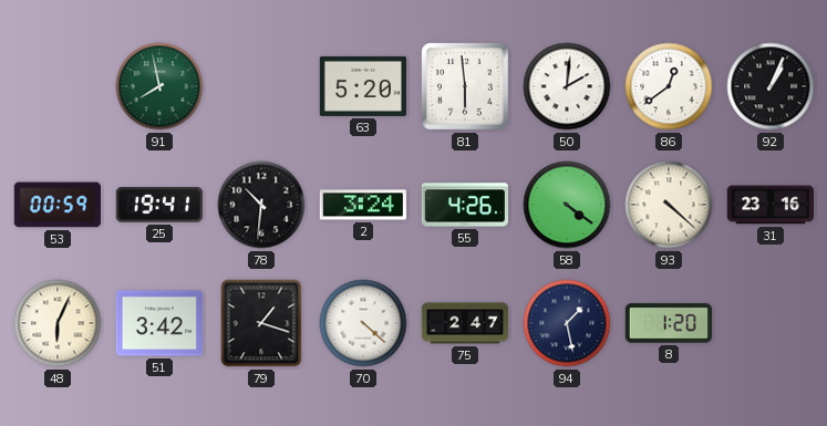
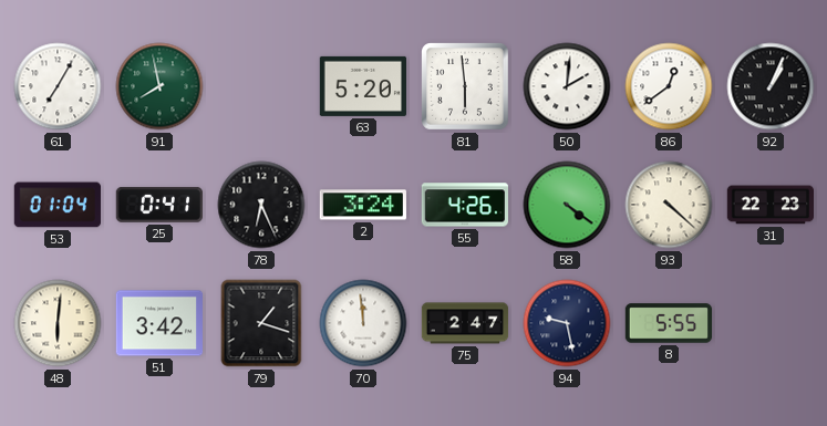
61: none -> 7:05 (58, 86)
53: 00:59 -> 01:04 (58, 205)
25: 19:41 -> 0:41 (159, 205)
78: 10:31 -> 6:26 (261, 205)
31: 23:16 -> 22:23 (769, 205)
48: 6:04 -> 6:01 (58, 323)
70: 4:22 -> 11:59 (363, 323)
94: 1:28 -> 9:28 (567, 323)
8: 1:20 -> 5:55 (669, 323)
